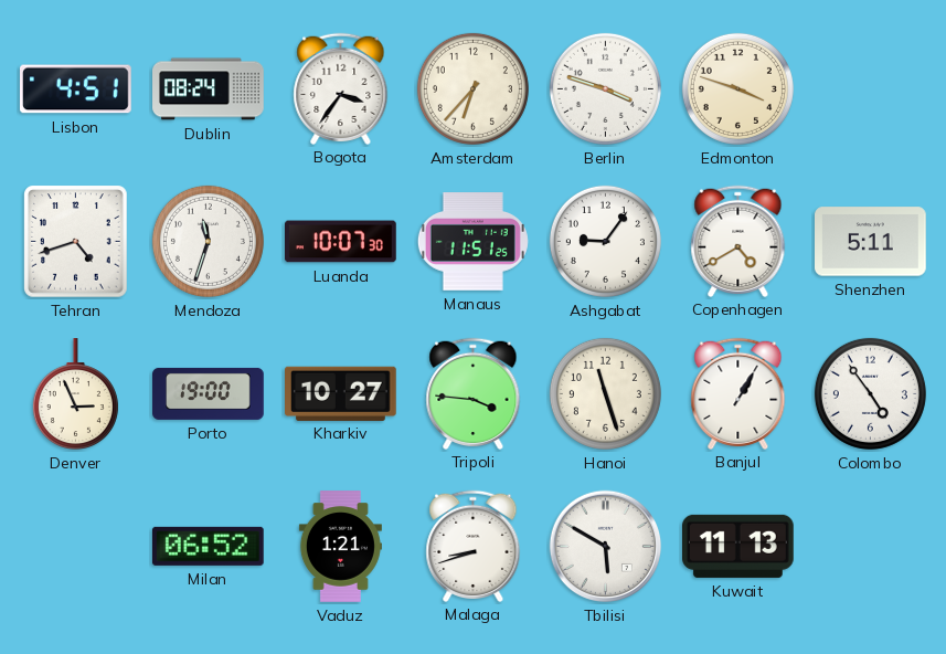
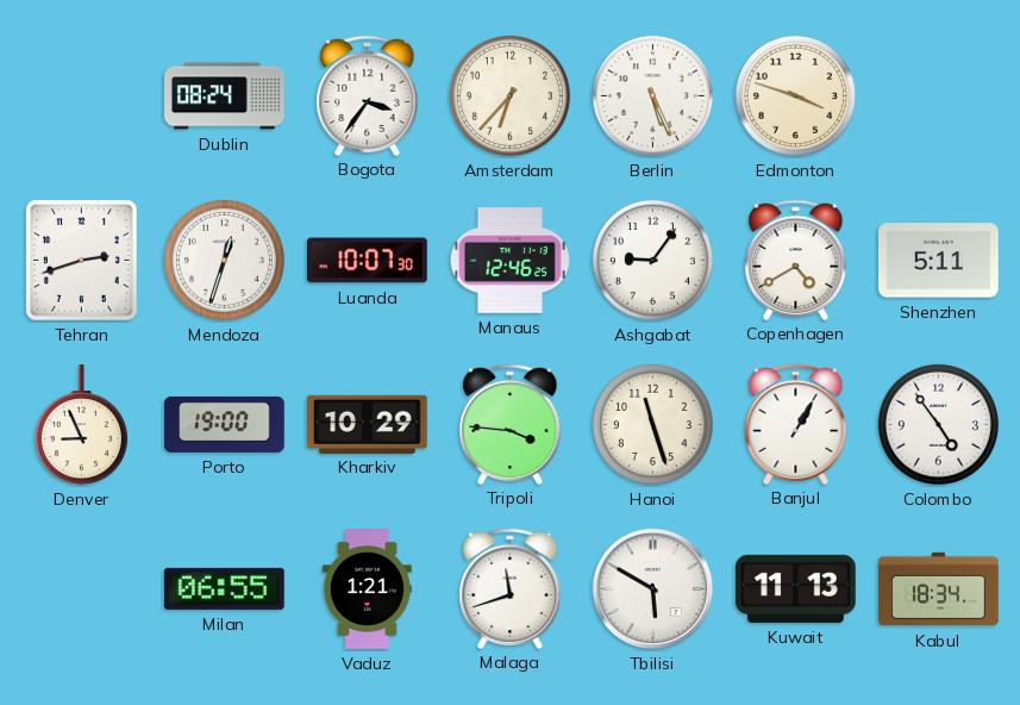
Lisbon: 4:51 -> none (76, 89)
Berlin: 3:48 -> 5:26 (652, 95)
Tehran: 4:42 -> 2:42 (82, 261)
Mendoza: 11:33 -> 12:33 (224, 260)
Manaus: 11:51 -> 12:46 (509, 261)
Denver: 2:56 -> 8:56 (81, 425)
Kharkiv: 10:27 -> 10:29 (368, 424)
Milan: 06:52 -> 06:55 (224, 588)
Malaga: 8:42 -> 11:42 (511, 588)
Kabul: none -> 18:34 (939, 589)
